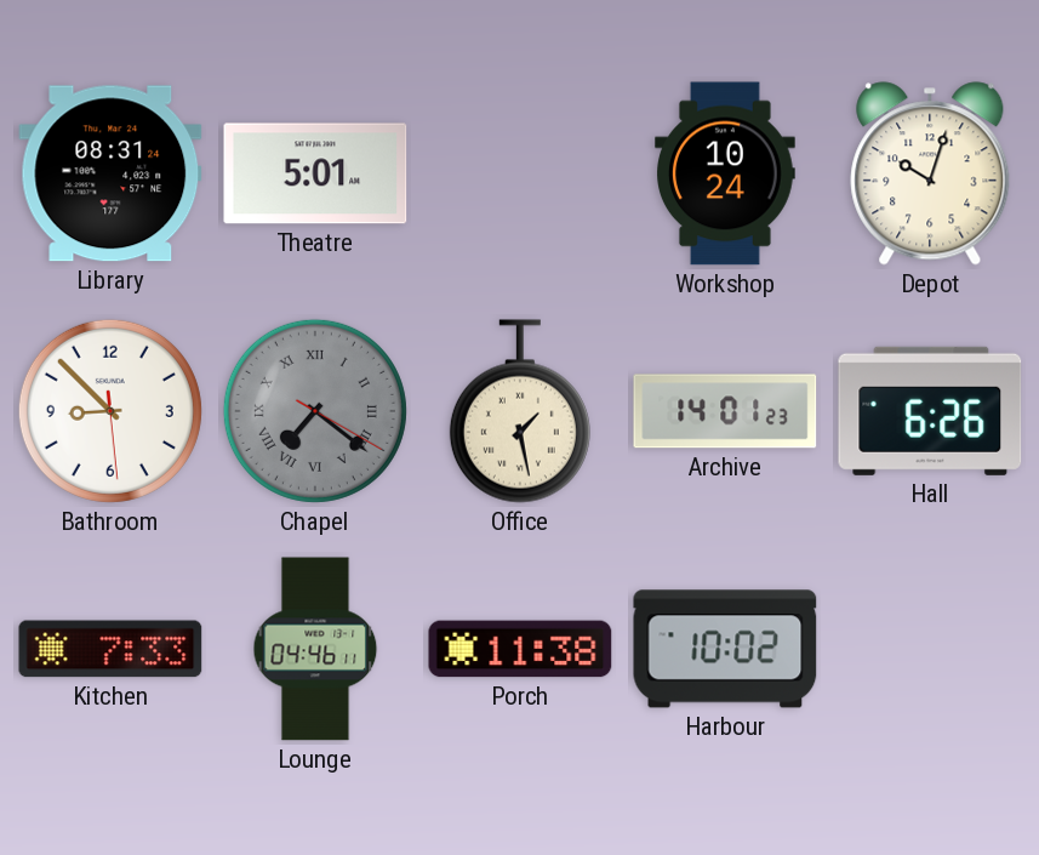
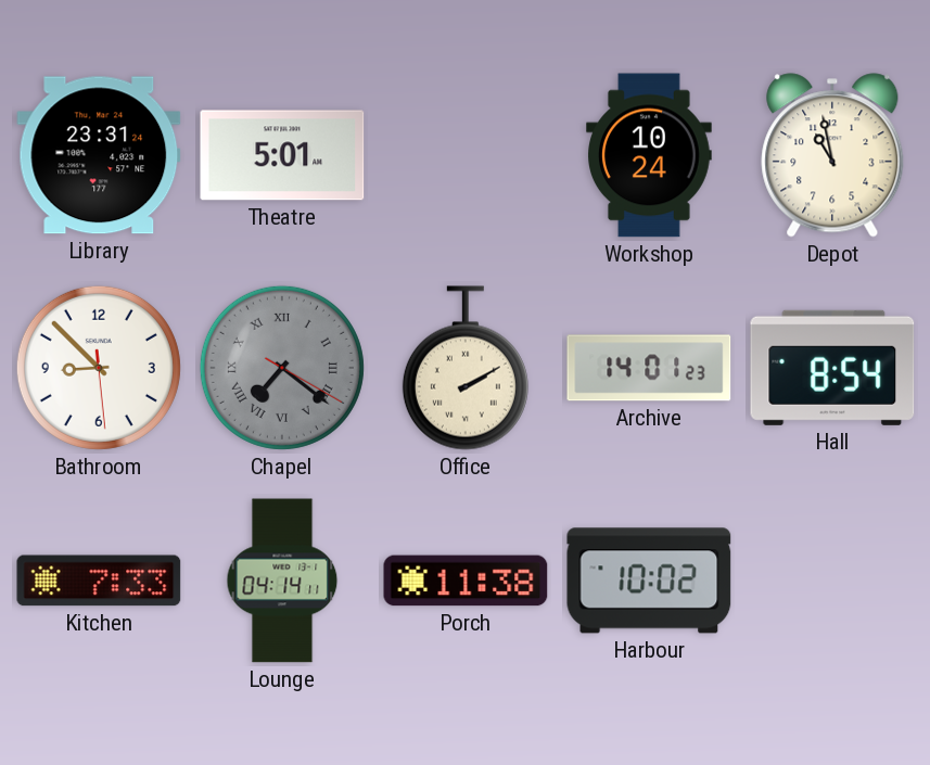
Library: 08:31 -> 23:31 (99, 155)
Depot: 10:03 -> 10:58 (832, 155)
Office: 1:28 -> 2:10 (466, 368)
Hall: 6:26 -> 8:54 (832, 368)
Lounge: 04:46 -> 04:14 (282, 581)
